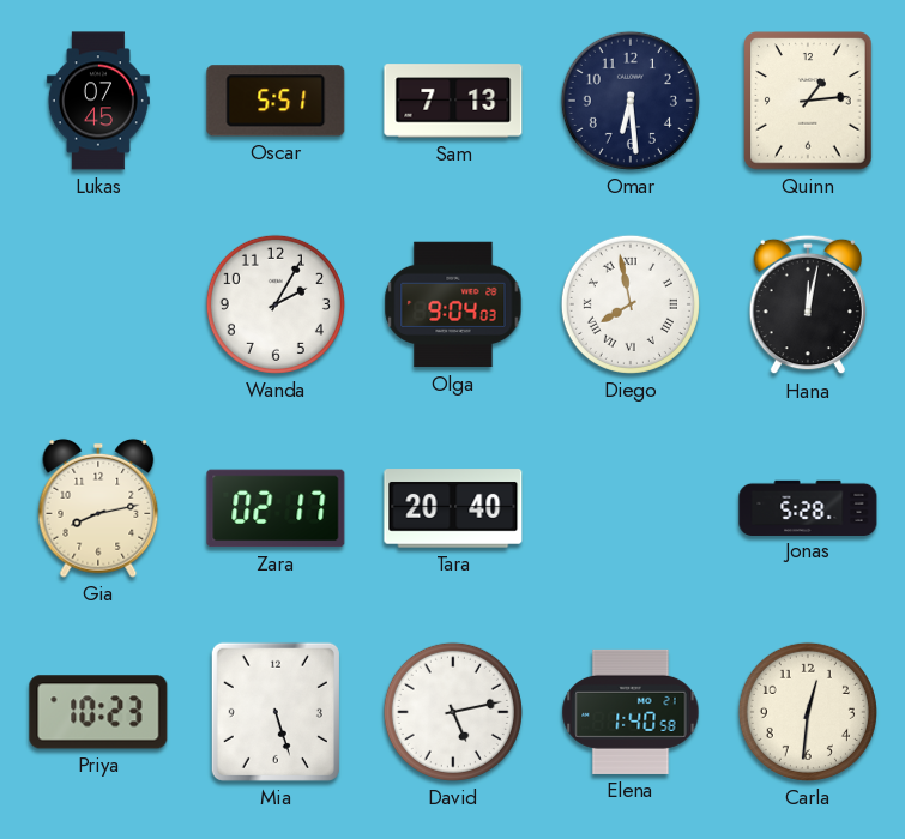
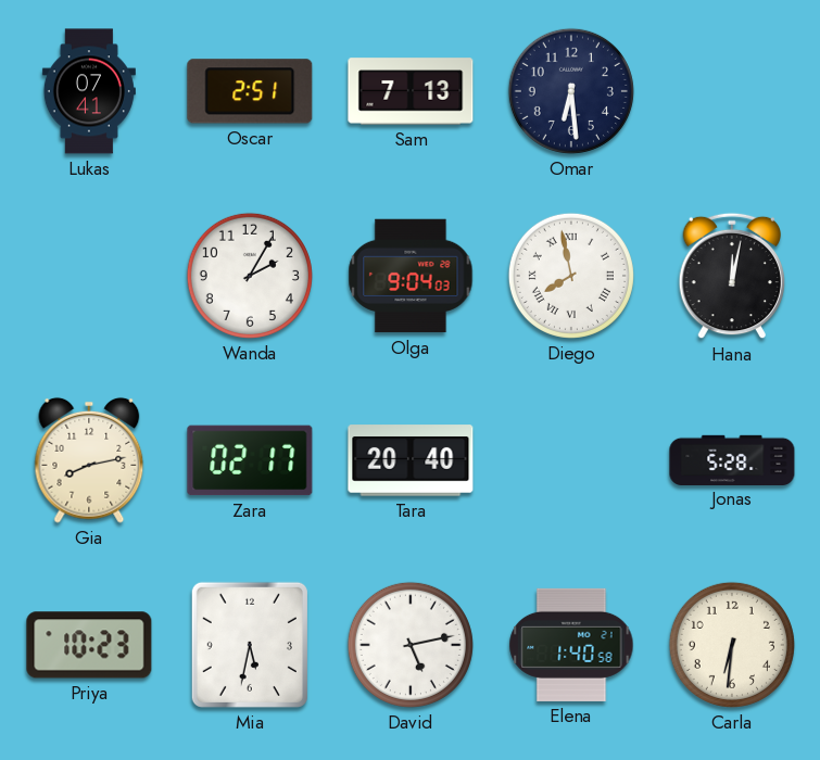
Lukas: 07:45 -> 07:41 (89, 91)
Oscar: 5:51 -> 2:51 (250, 91)
Quinn: 1:14 -> none (808, 101)
Mia: 5:27 -> 5:32 (250, 645)
Carla: 12:31 -> 6:31 (732, 645)
